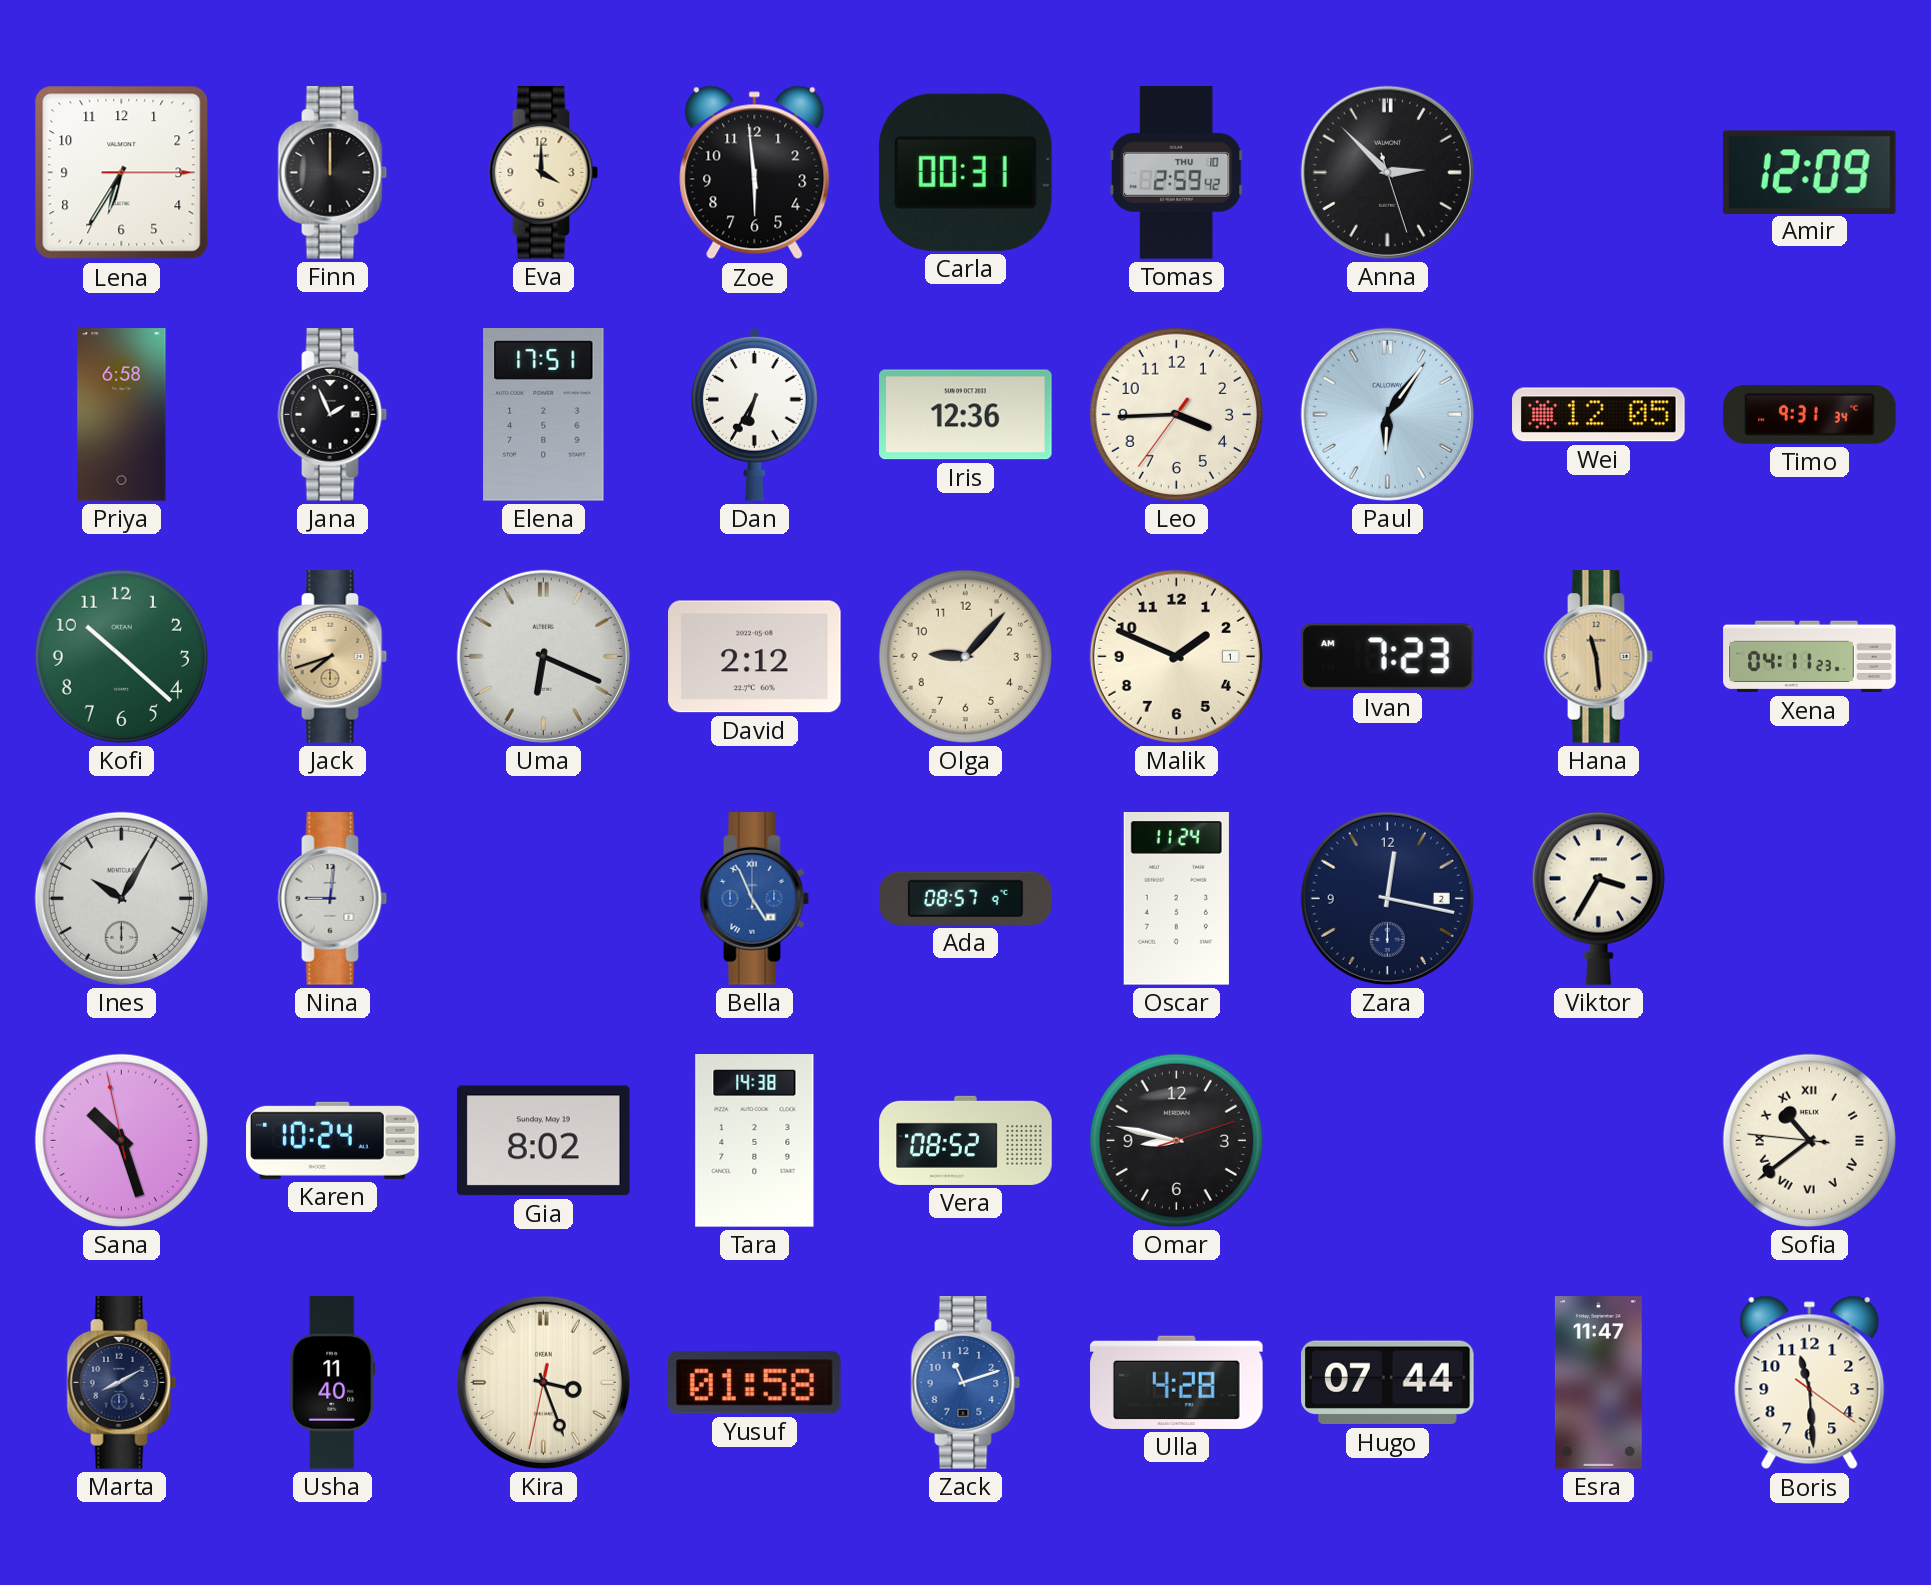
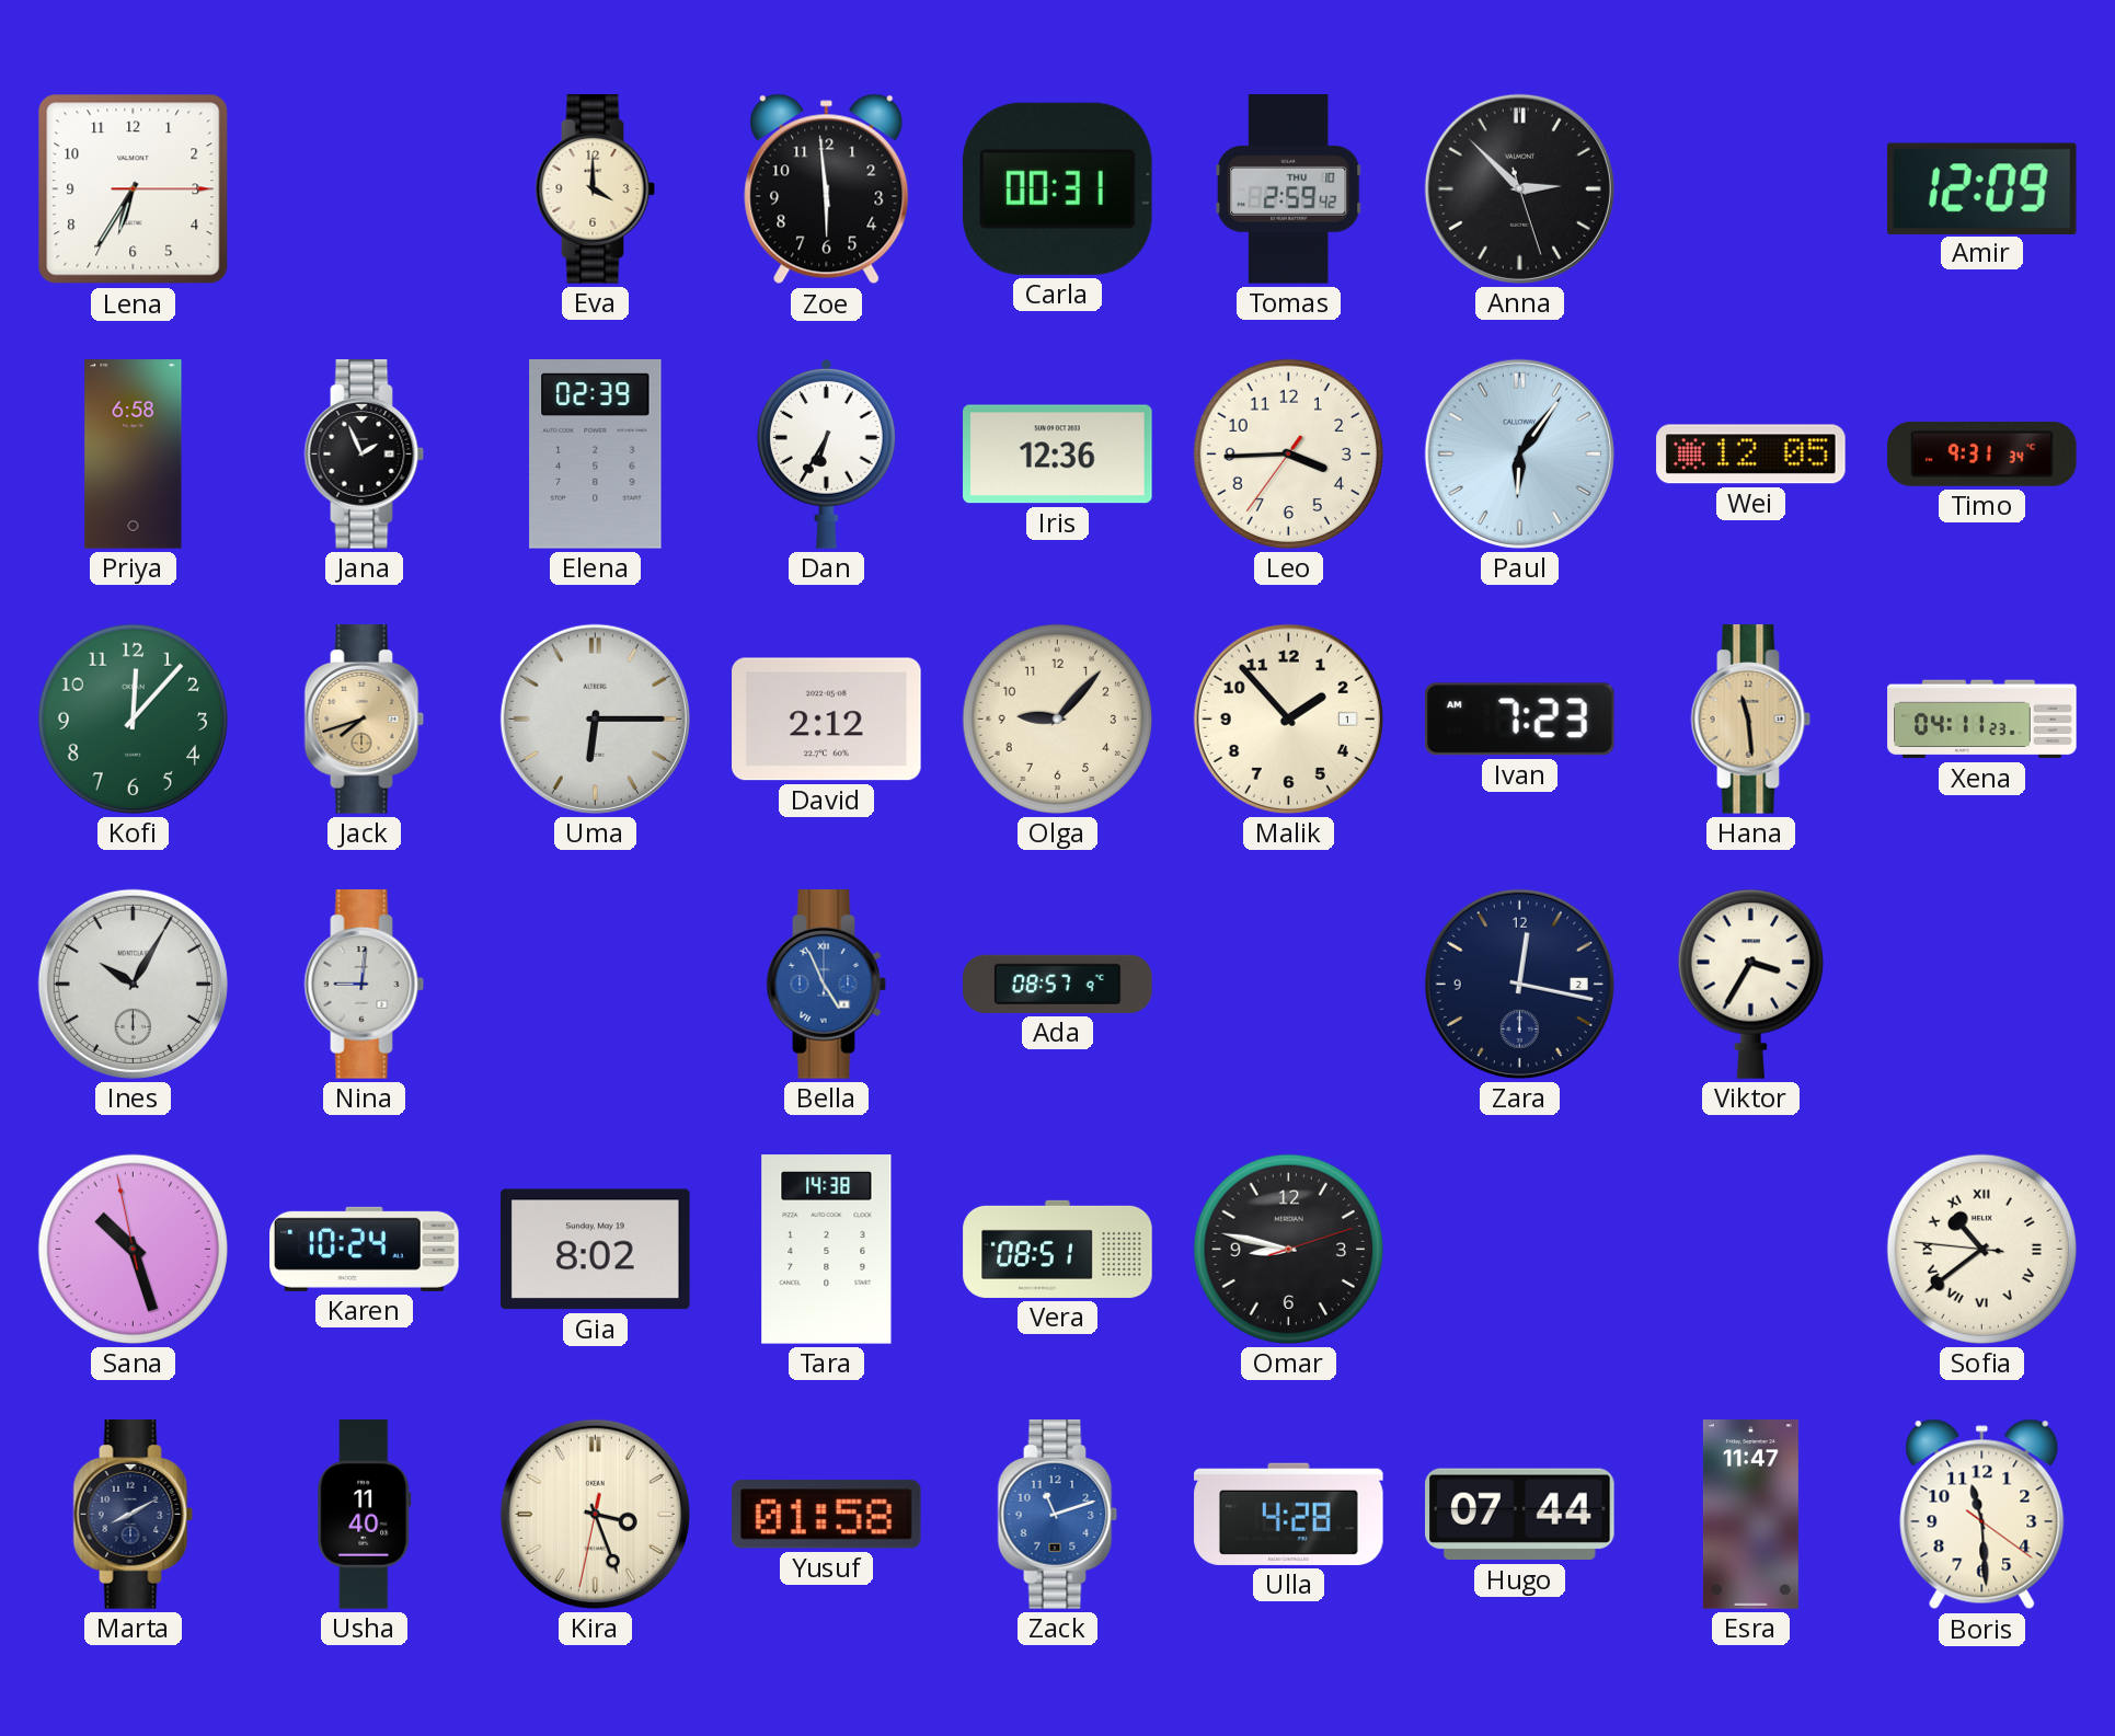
Finn: 12:00 -> none (333, 173)
Elena: 17:51 -> 02:39 (596, 455)
Kofi: 10:22 -> 12:07 (133, 718)
Uma: 6:19 -> 6:15 (595, 718)
Malik: 1:49 -> 1:53 (1288, 718)
Oscar: 11:24 -> none (1176, 899)
Vera: 08:52 -> 08:51 (1058, 1249)
